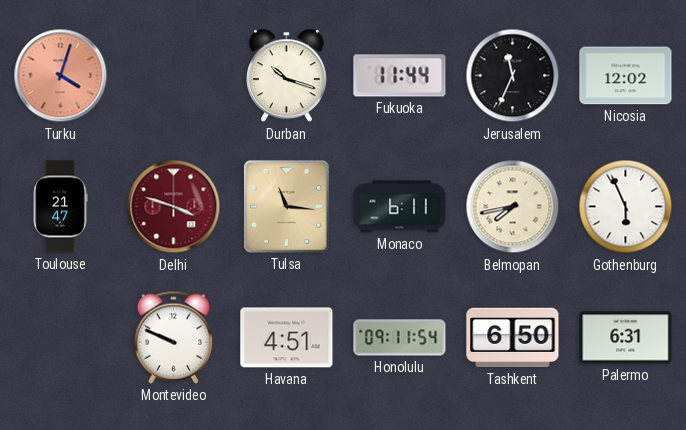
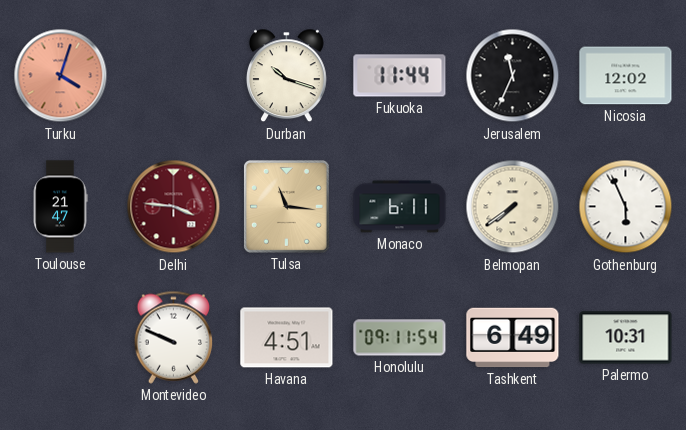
Delhi: 3:48 -> 3:46 (174, 207)
Belmopan: 7:43 -> 7:39 (513, 207)
Tashkent: 6:50 -> 6:49 (513, 338)
Palermo: 6:31 -> 10:31 (626, 338)
